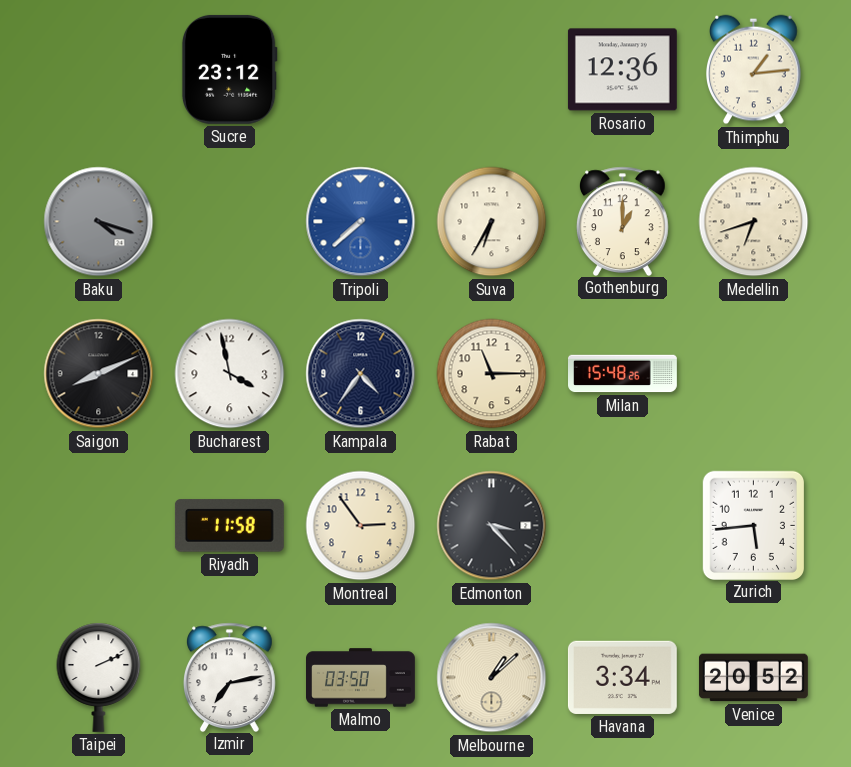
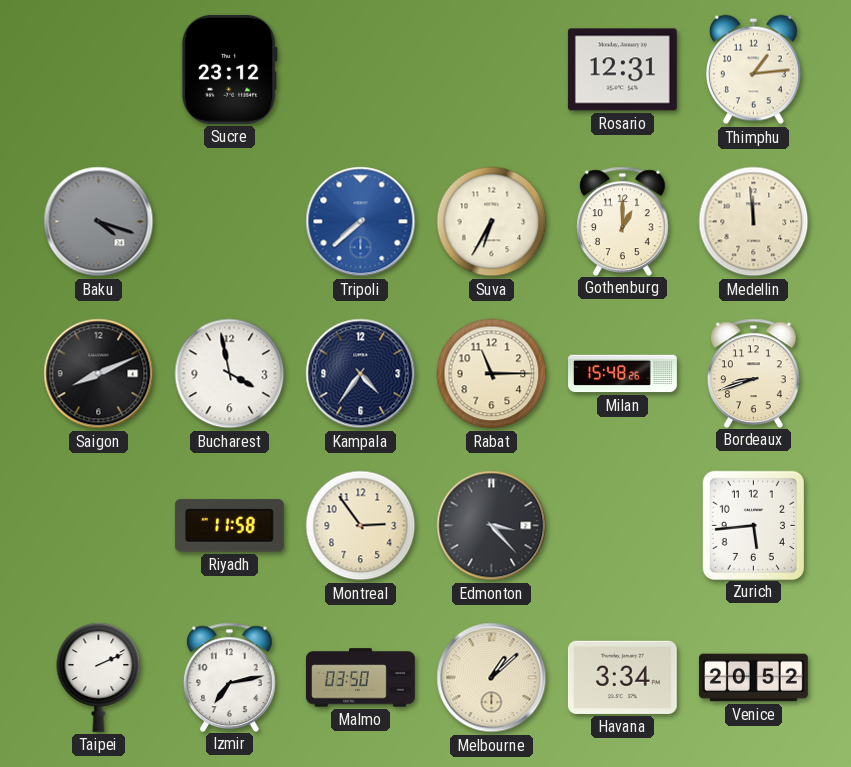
Rosario: 12:36 -> 12:31 (622, 70)
Medellin: 6:42 -> 11:59 (754, 222)
Bordeaux: none -> 8:42 (754, 373)
